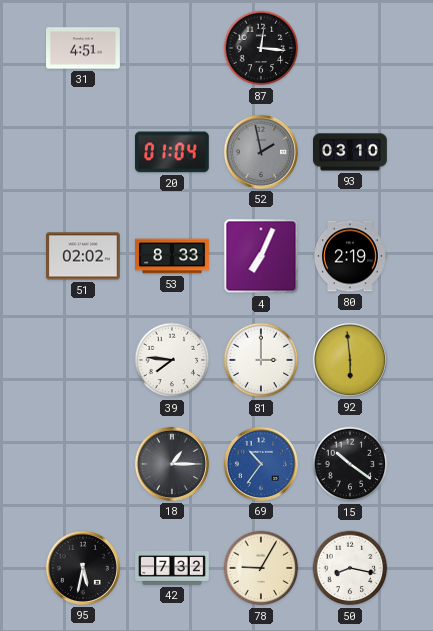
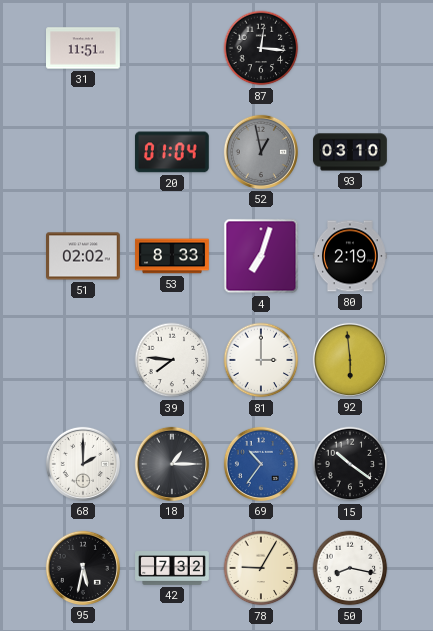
31: 4:51 -> 11:51 (84, 48)
52: 1:58 -> 12:58 (261, 152)
4: 7:04 -> 7:03 (261, 256)
68: none -> 2:00 (83, 464)
